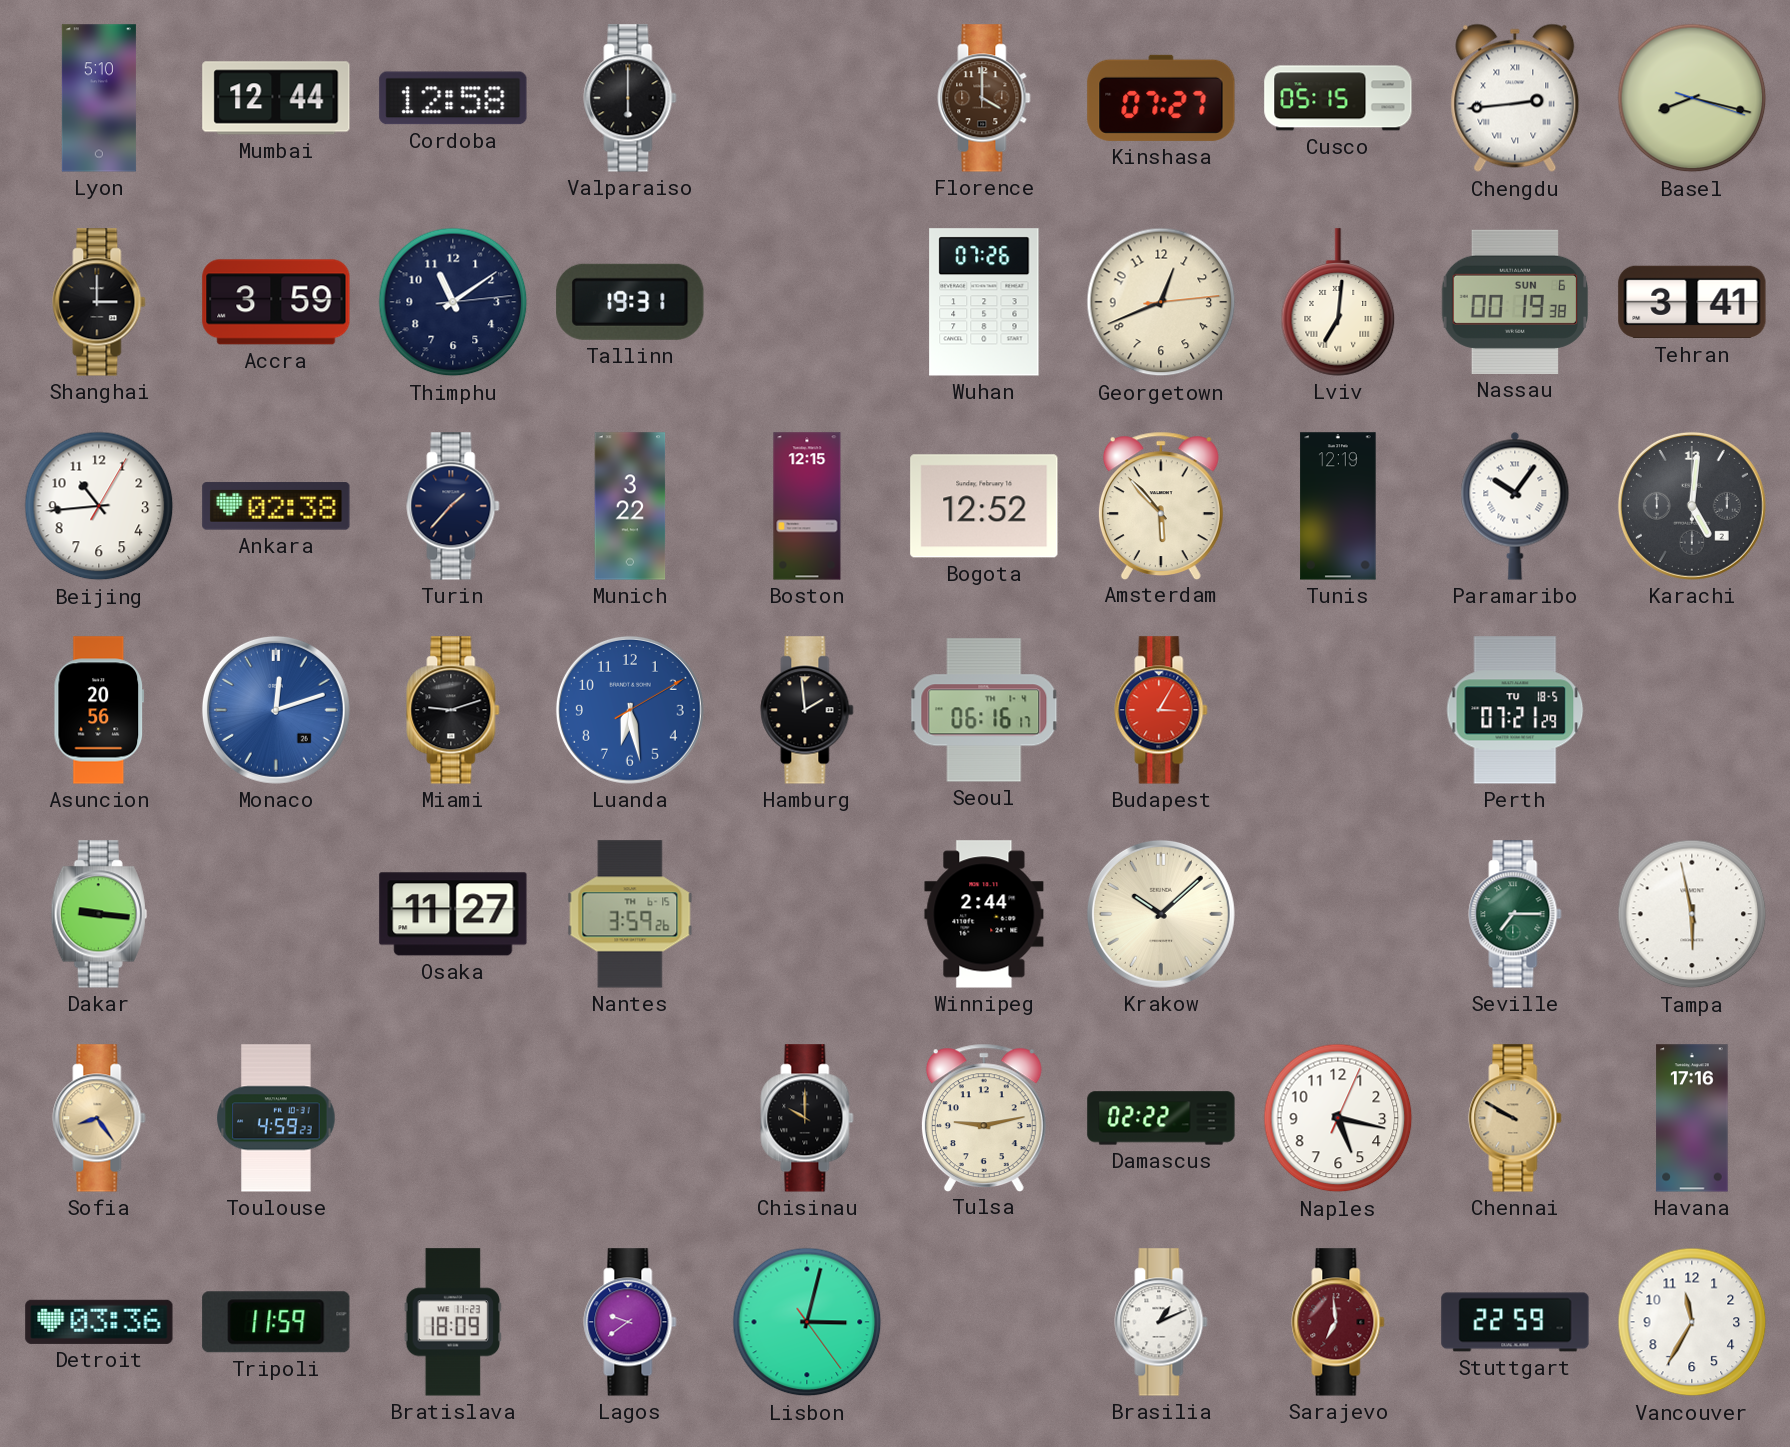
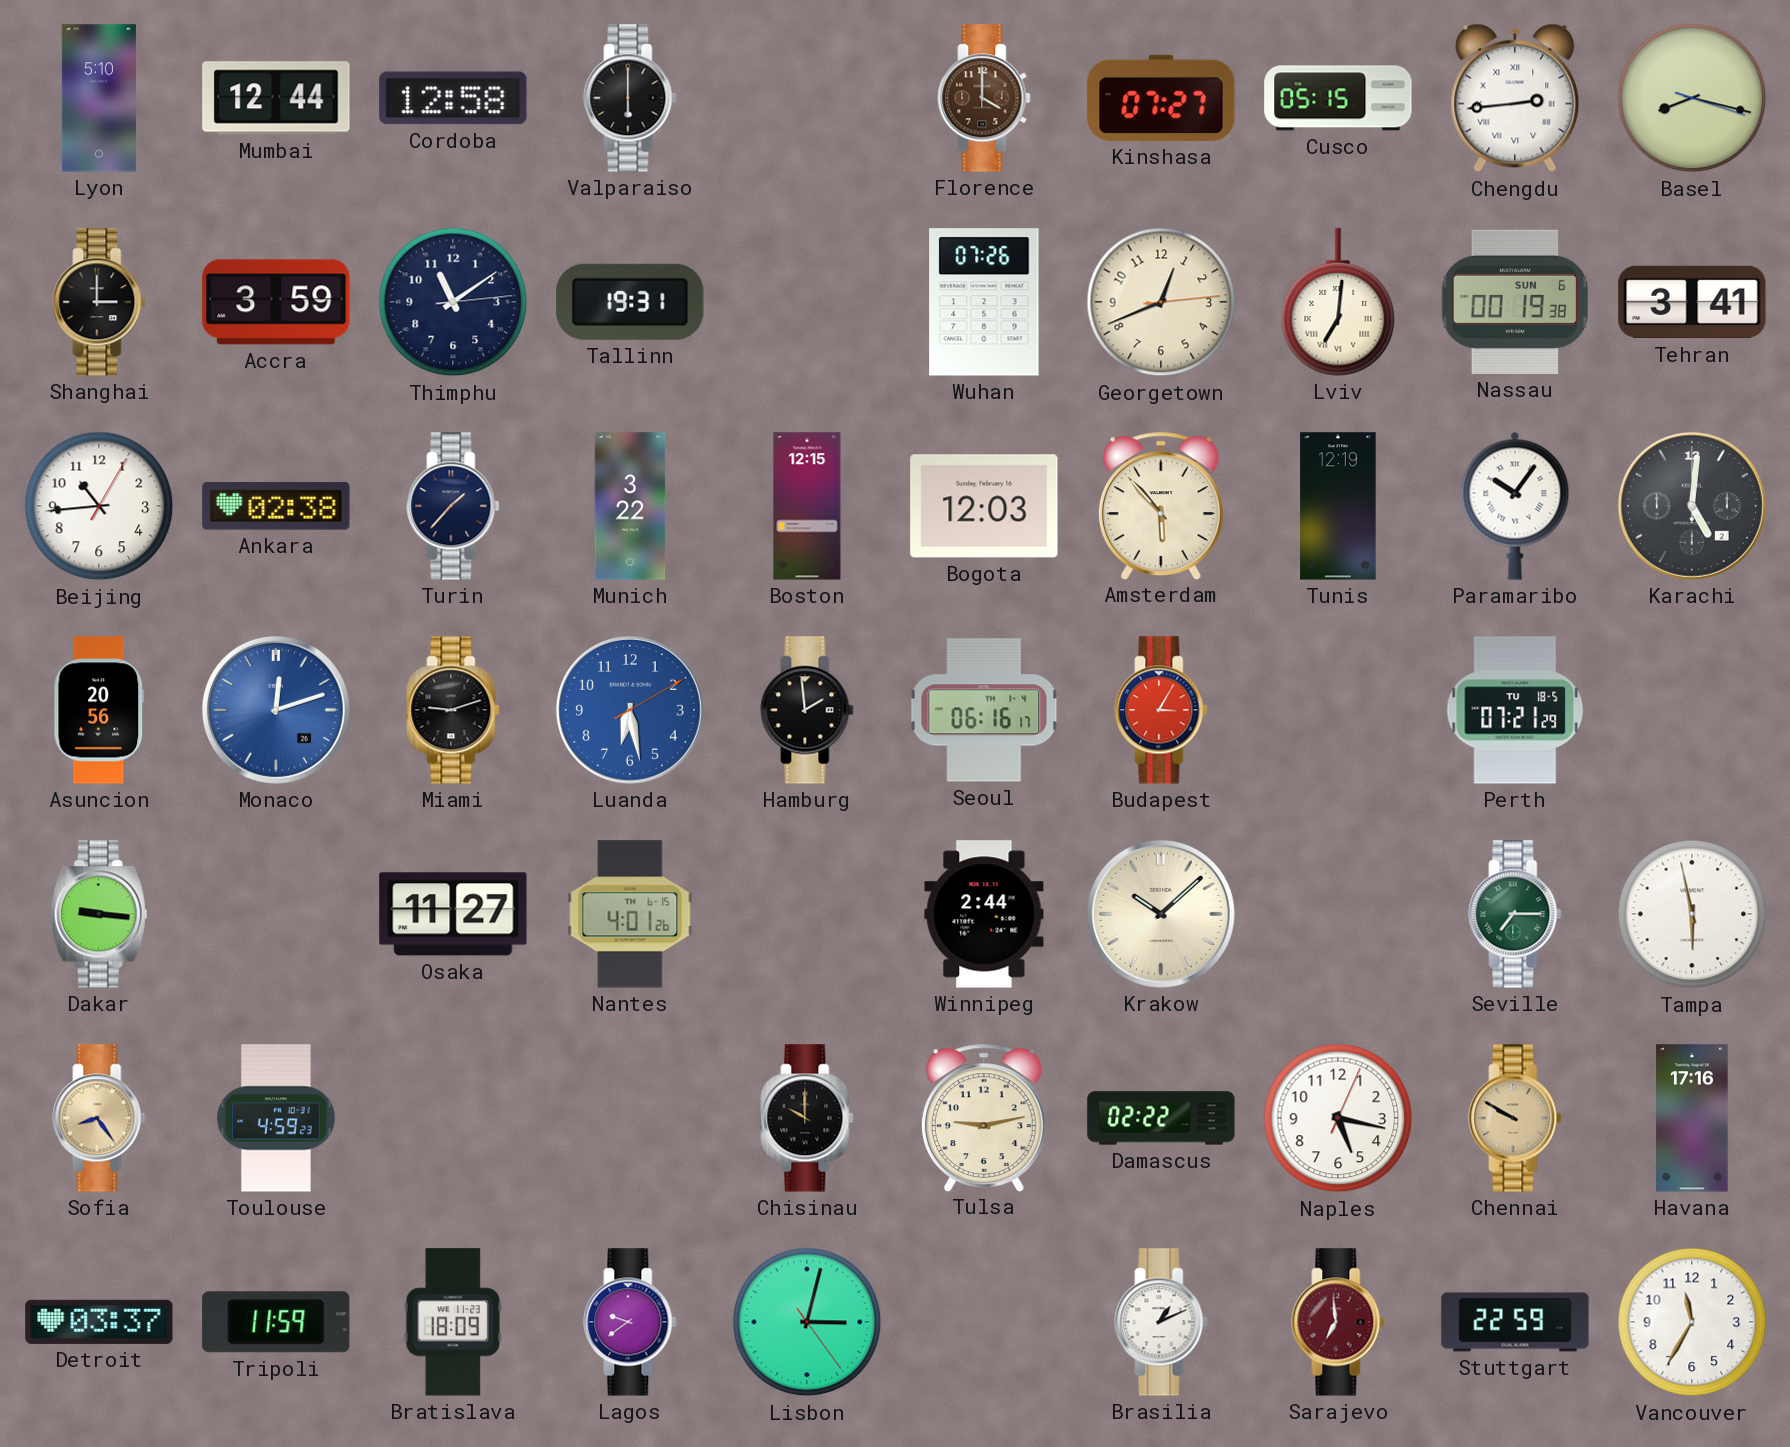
Bogota: 12:52 -> 12:03 (984, 506)
Nantes: 3:59 -> 4:01 (630, 914)
Detroit: 03:36 -> 03:37 (99, 1322)
